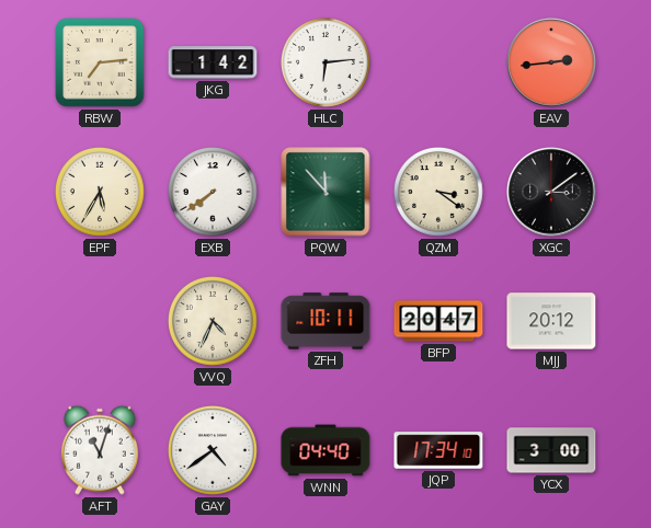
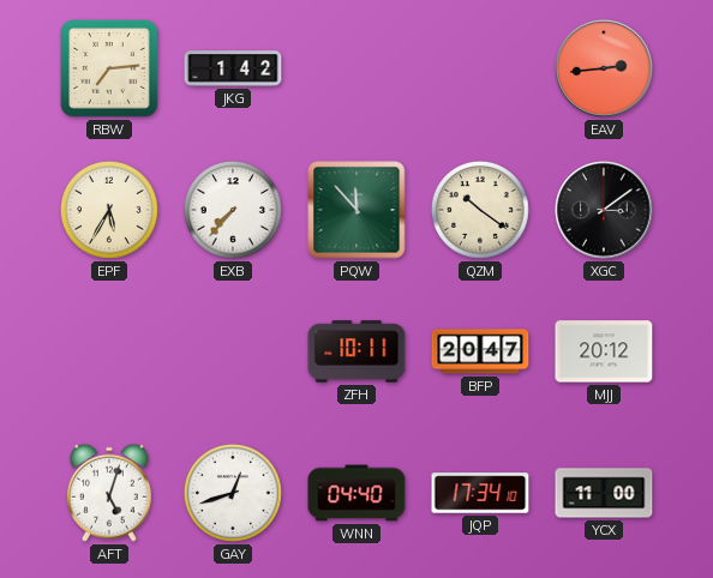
HLC: 6:14 -> none (325, 64)
EXB: 7:39 -> 7:37 (233, 211)
QZM: 3:21 -> 10:21 (480, 211)
VVQ: 4:34 -> none (213, 322)
AFT: 11:03 -> 5:03 (109, 493)
GAY: 4:39 -> 12:42 (233, 494)
YCX: 3:00 -> 11:00 (604, 493)
